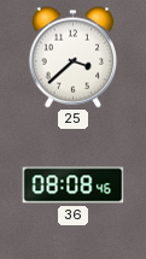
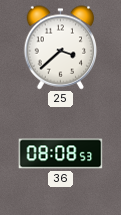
36: 08:08:46 -> 08:08:53 (61, 154)
